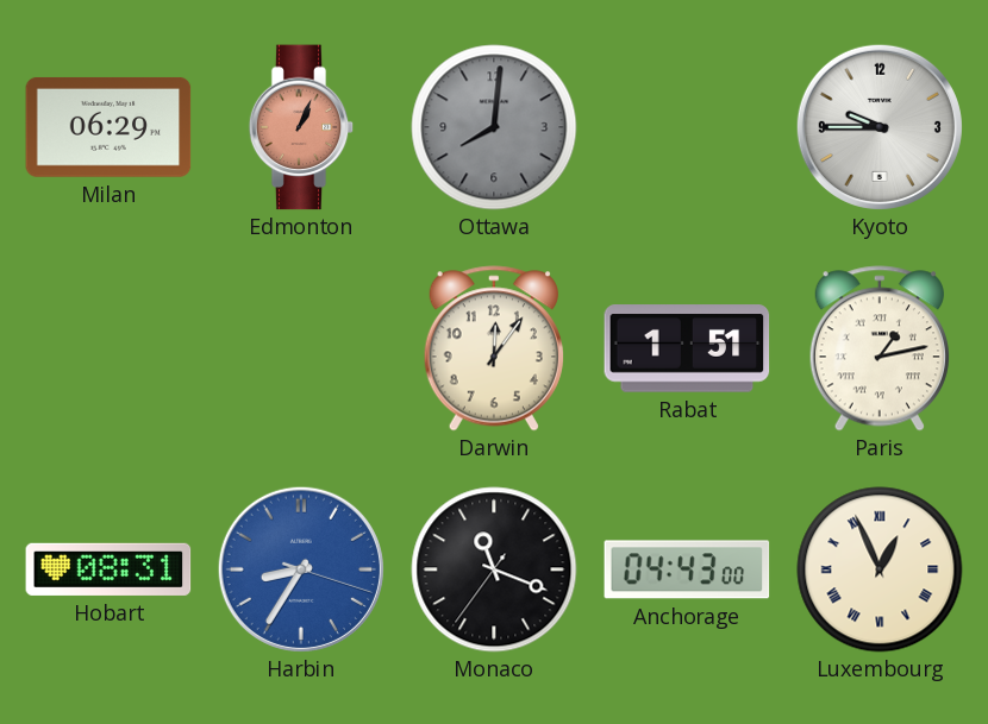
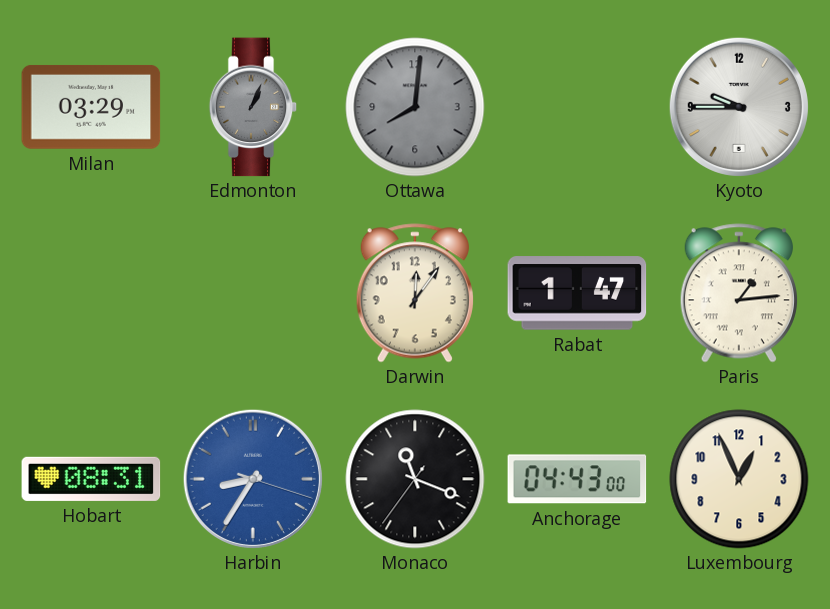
Milan: 06:29 -> 03:29 (91, 107)
Edmonton dial: salmon -> grey (253, 107)
Rabat: 1:51 -> 1:47 (577, 293)
Paris: 1:13 -> 1:14 (739, 293)
Luxembourg numerals: Roman -> Arabic (739, 479)
